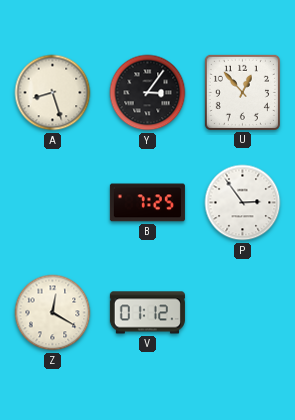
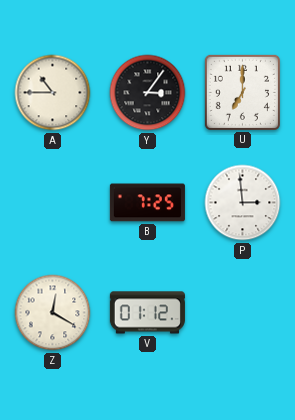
A: 8:27 -> 10:45 (53, 93)
U: 12:53 -> 7:00 (242, 92)
P: 2:54 -> 2:59 (243, 203)
